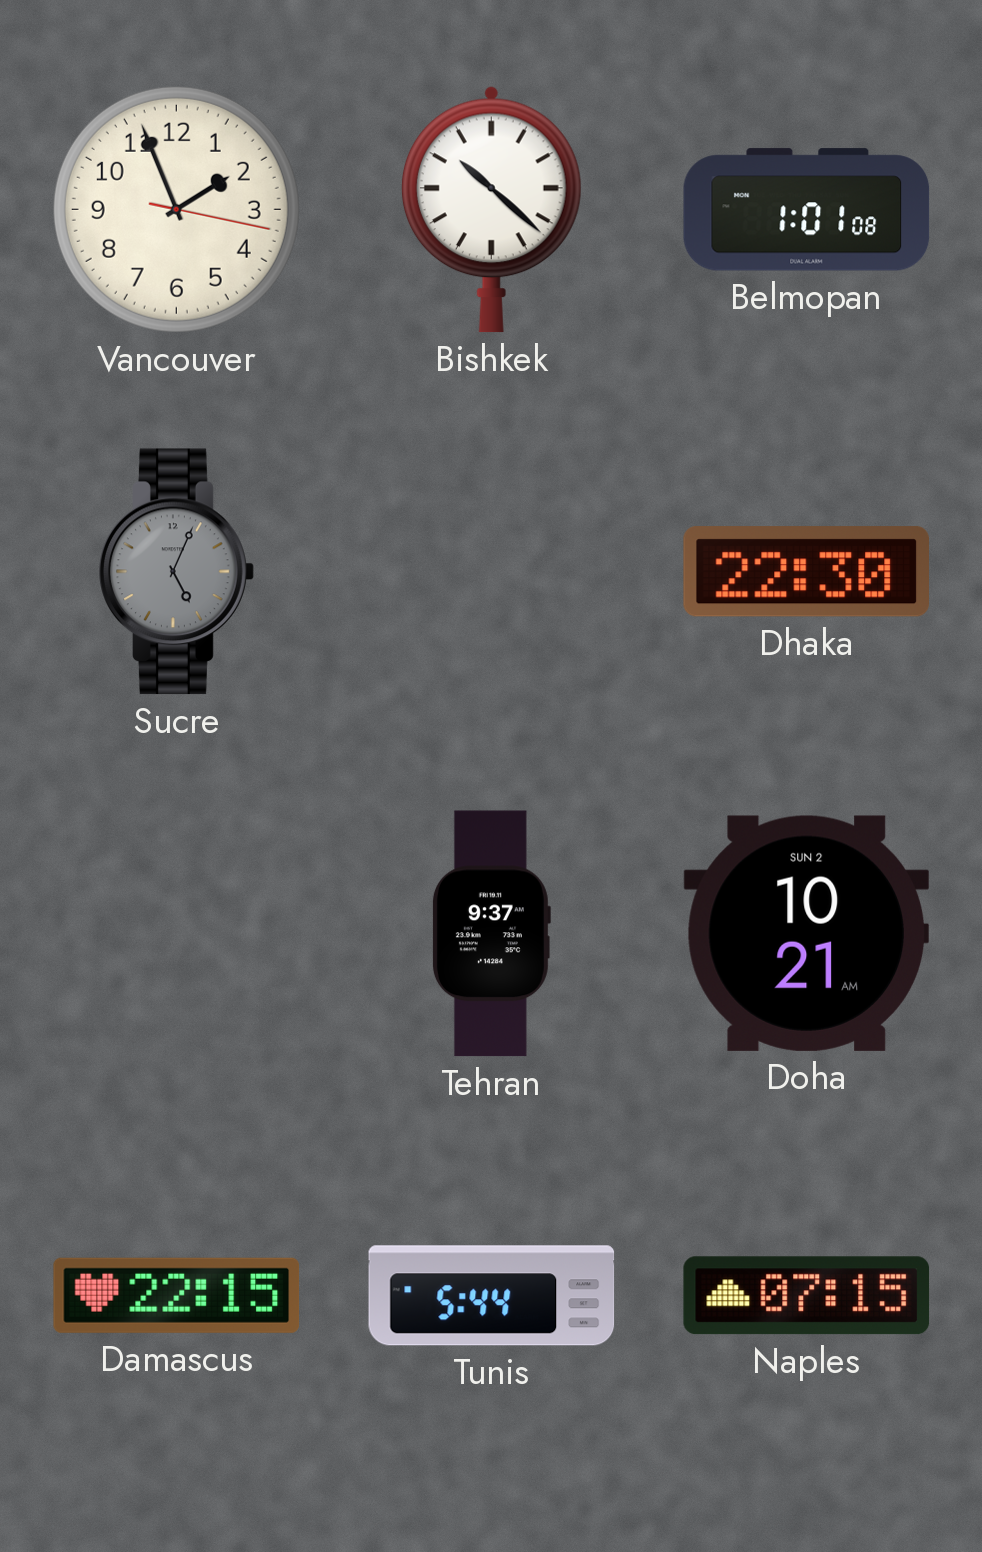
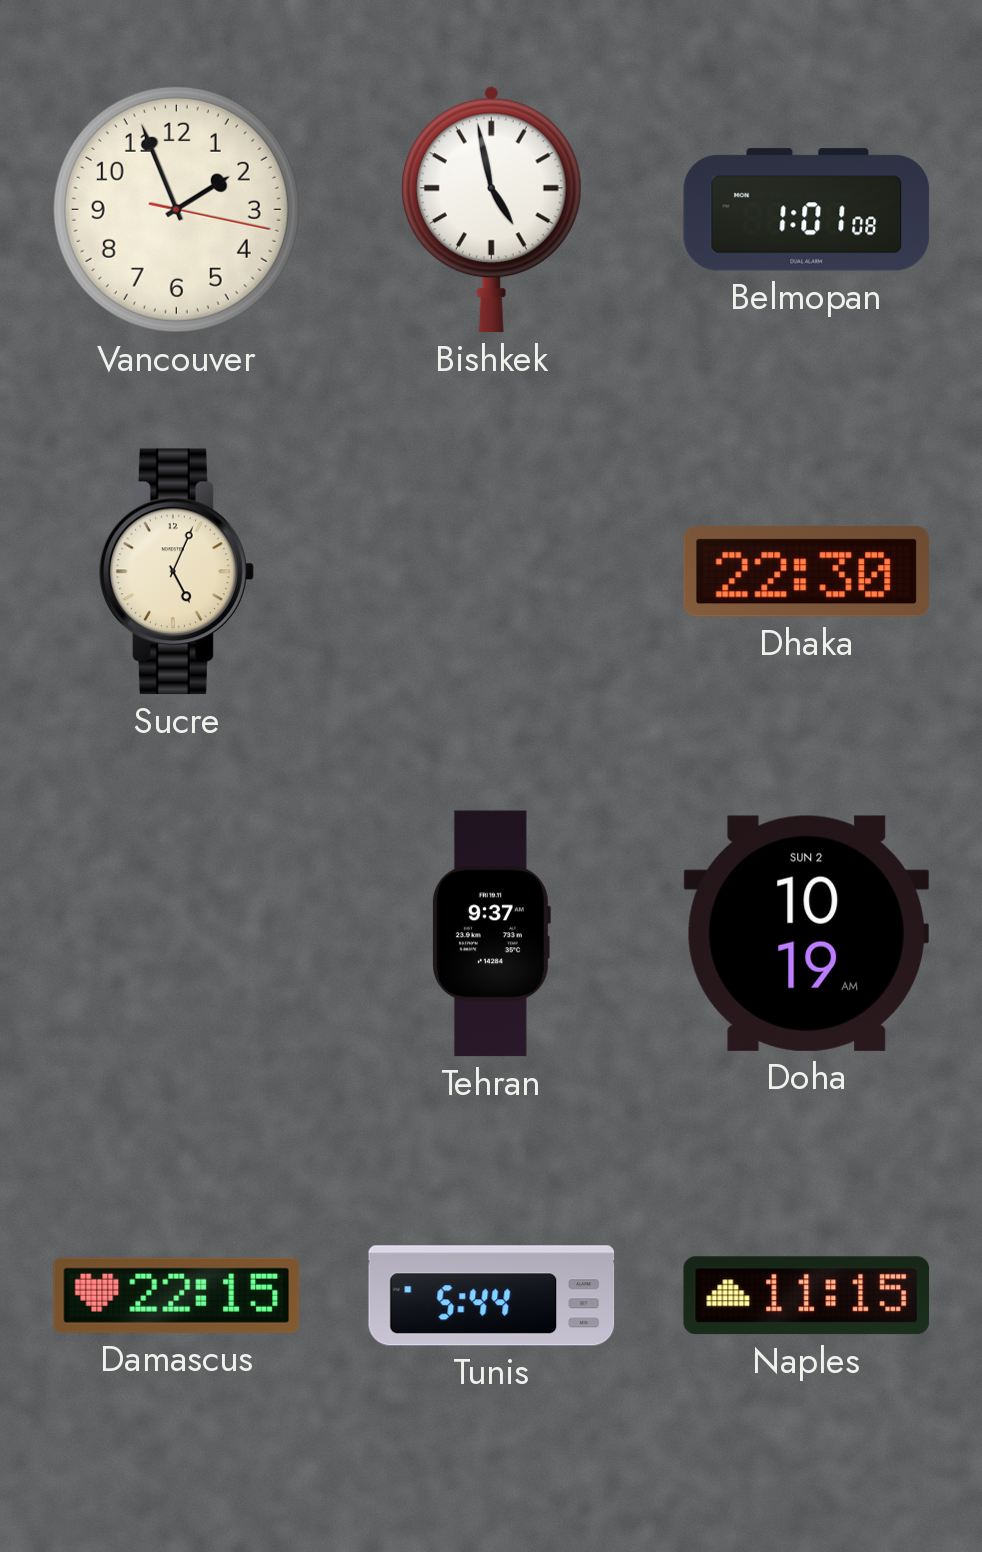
Bishkek: 10:22 -> 4:58 (491, 209)
Sucre dial: grey -> cream (177, 572)
Doha: 10:21 -> 10:19 (806, 933)
Naples: 07:15 -> 11:15 (806, 1296)
